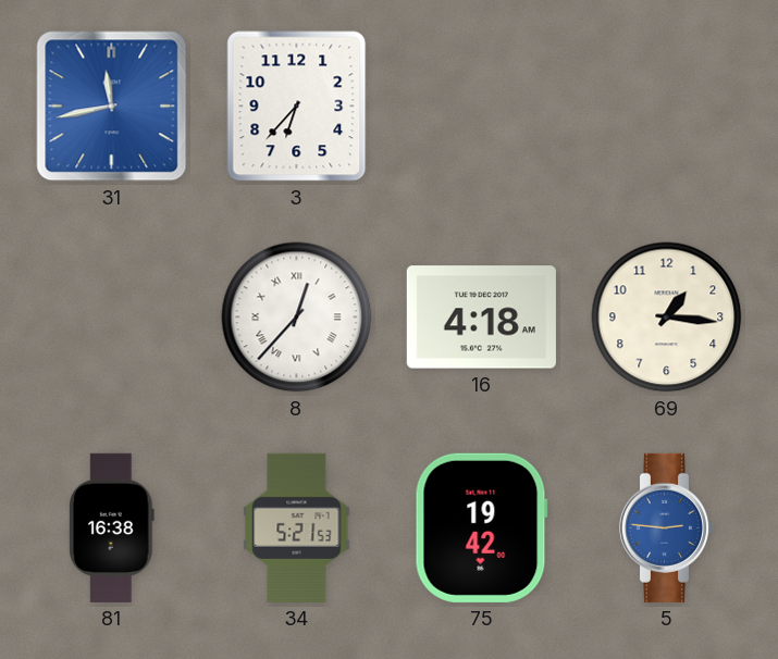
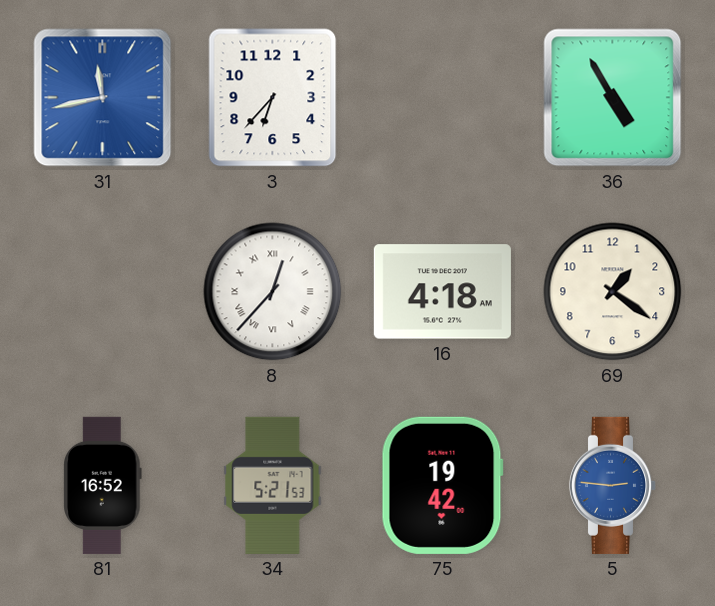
36: none -> 4:55 (613, 98)
69: 1:16 -> 1:21 (613, 292)
81: 16:38 -> 16:52 (103, 485)
